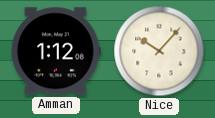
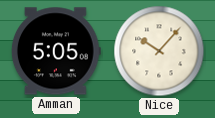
Amman: 1:12 -> 5:05 (56, 51)
